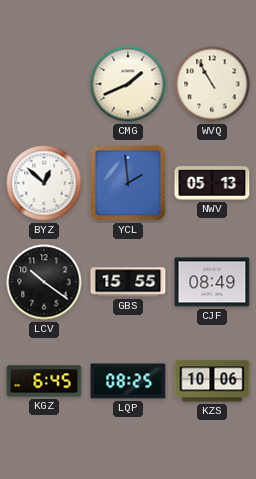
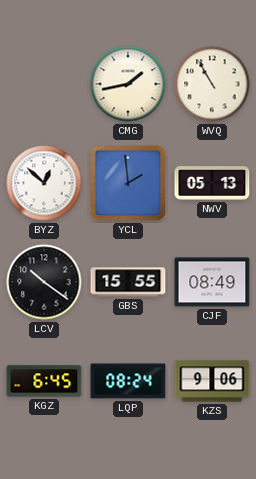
CMG: 1:41 -> 1:43 (128, 84)
LQP: 08:25 -> 08:24 (128, 381)
KZS: 10:06 -> 9:06 (212, 381)
